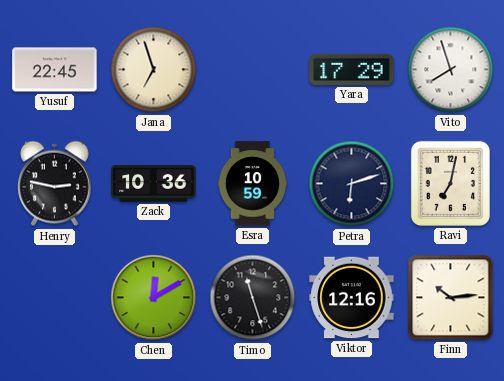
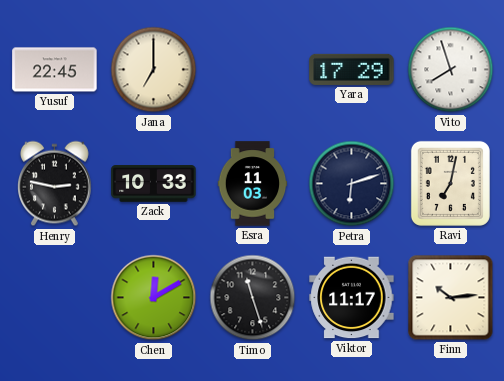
Jana: 6:57 -> 7:00 (154, 70)
Zack: 10:36 -> 10:33 (154, 184)
Esra: 10:59 -> 11:03 (253, 184)
Viktor: 12:16 -> 11:17 (352, 298)
